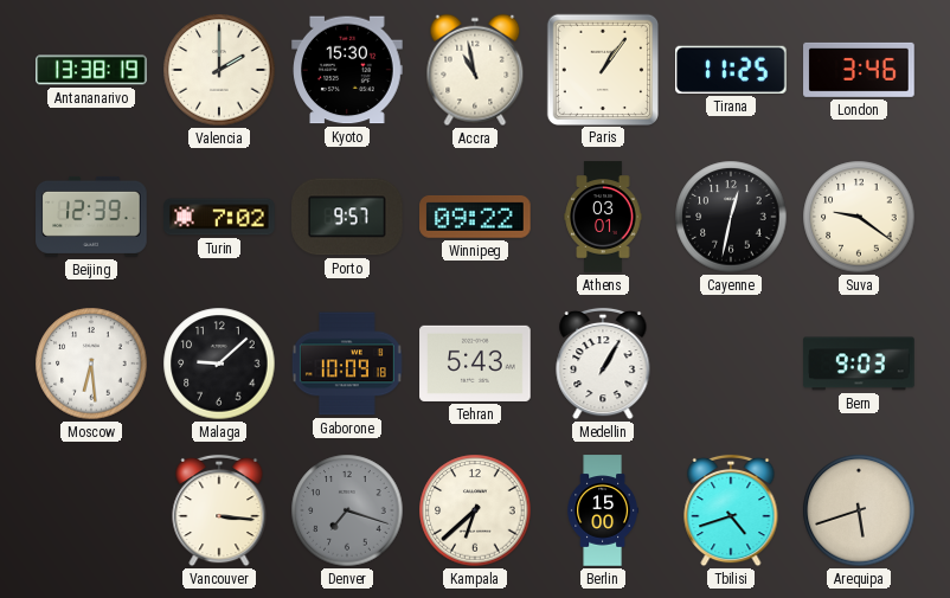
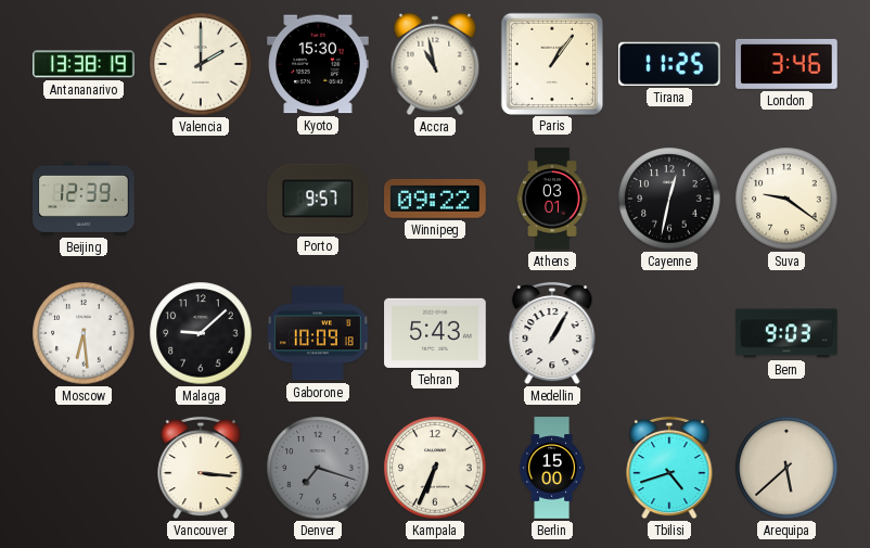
Turin: 7:02 -> none (219, 217)
Kampala: 6:38 -> 6:34 (435, 468)
Arequipa: 5:42 -> 5:38 (786, 468)
